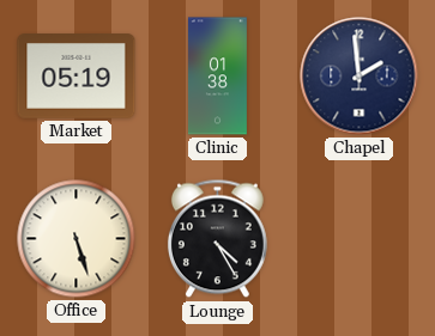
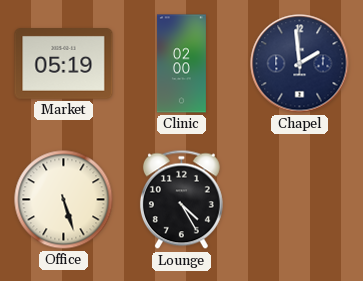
Clinic: 01:38 -> 02:00 (181, 64)
